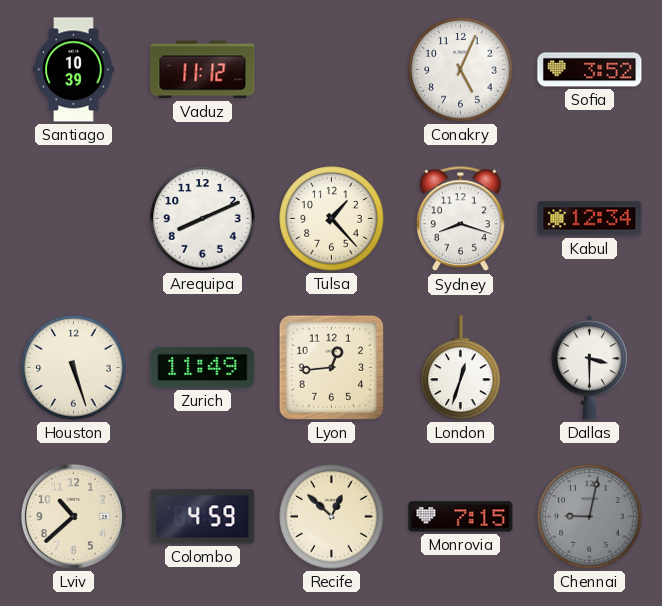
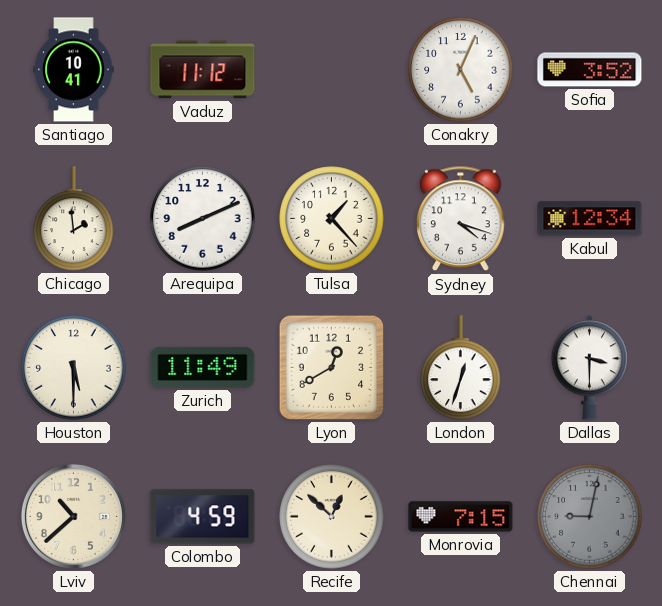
Santiago: 10:39 -> 10:41 (74, 70)
Chicago: none -> 1:59 (74, 219)
Sydney: 8:18 -> 4:18 (461, 219)
Houston: 5:27 -> 5:30 (74, 368)
Lyon: 12:44 -> 12:40 (331, 367)
